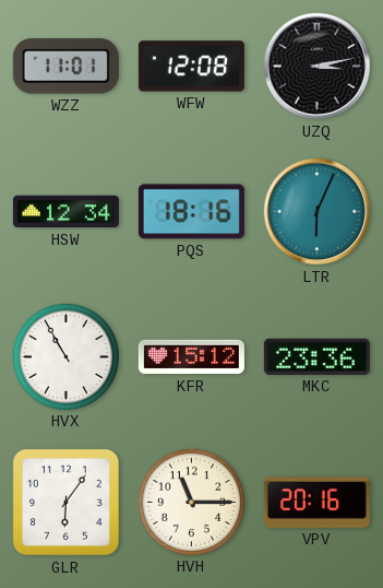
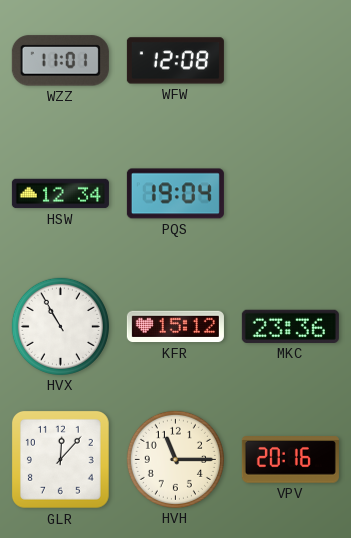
UZQ: 3:13 -> none (318, 67)
PQS: 18:16 -> 19:04 (175, 194)
LTR: 6:04 -> none (318, 212)
GLR: 6:06 -> 12:07 (60, 459)
